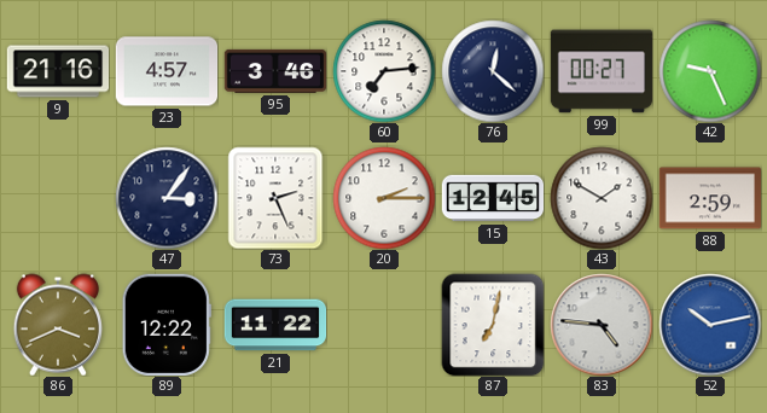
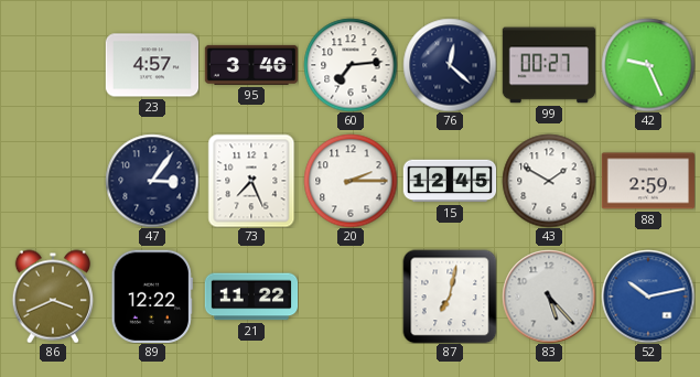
9: 21:16 -> none (58, 71)
73: 2:26 -> 7:26 (251, 181)
83: 4:46 -> 5:23 (549, 297)
